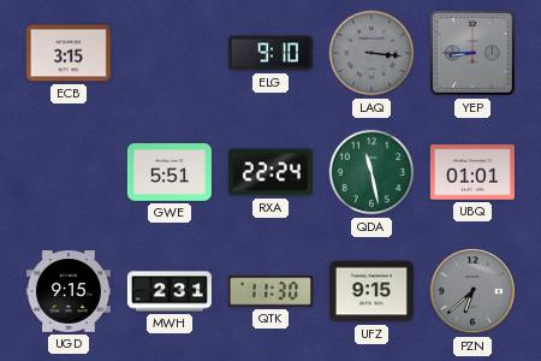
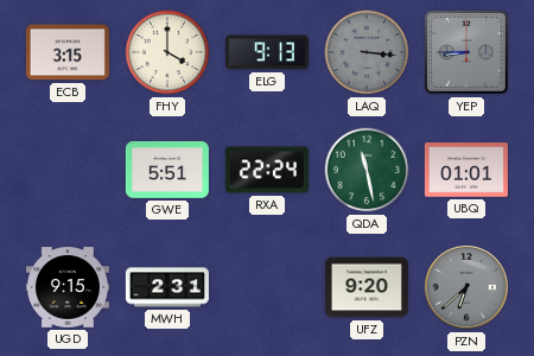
FHY: none -> 4:00 (167, 52)
ELG: 9:10 -> 9:13 (267, 52)
QTK: 11:30 -> none (270, 291)
UFZ: 9:15 -> 9:20 (367, 287)
